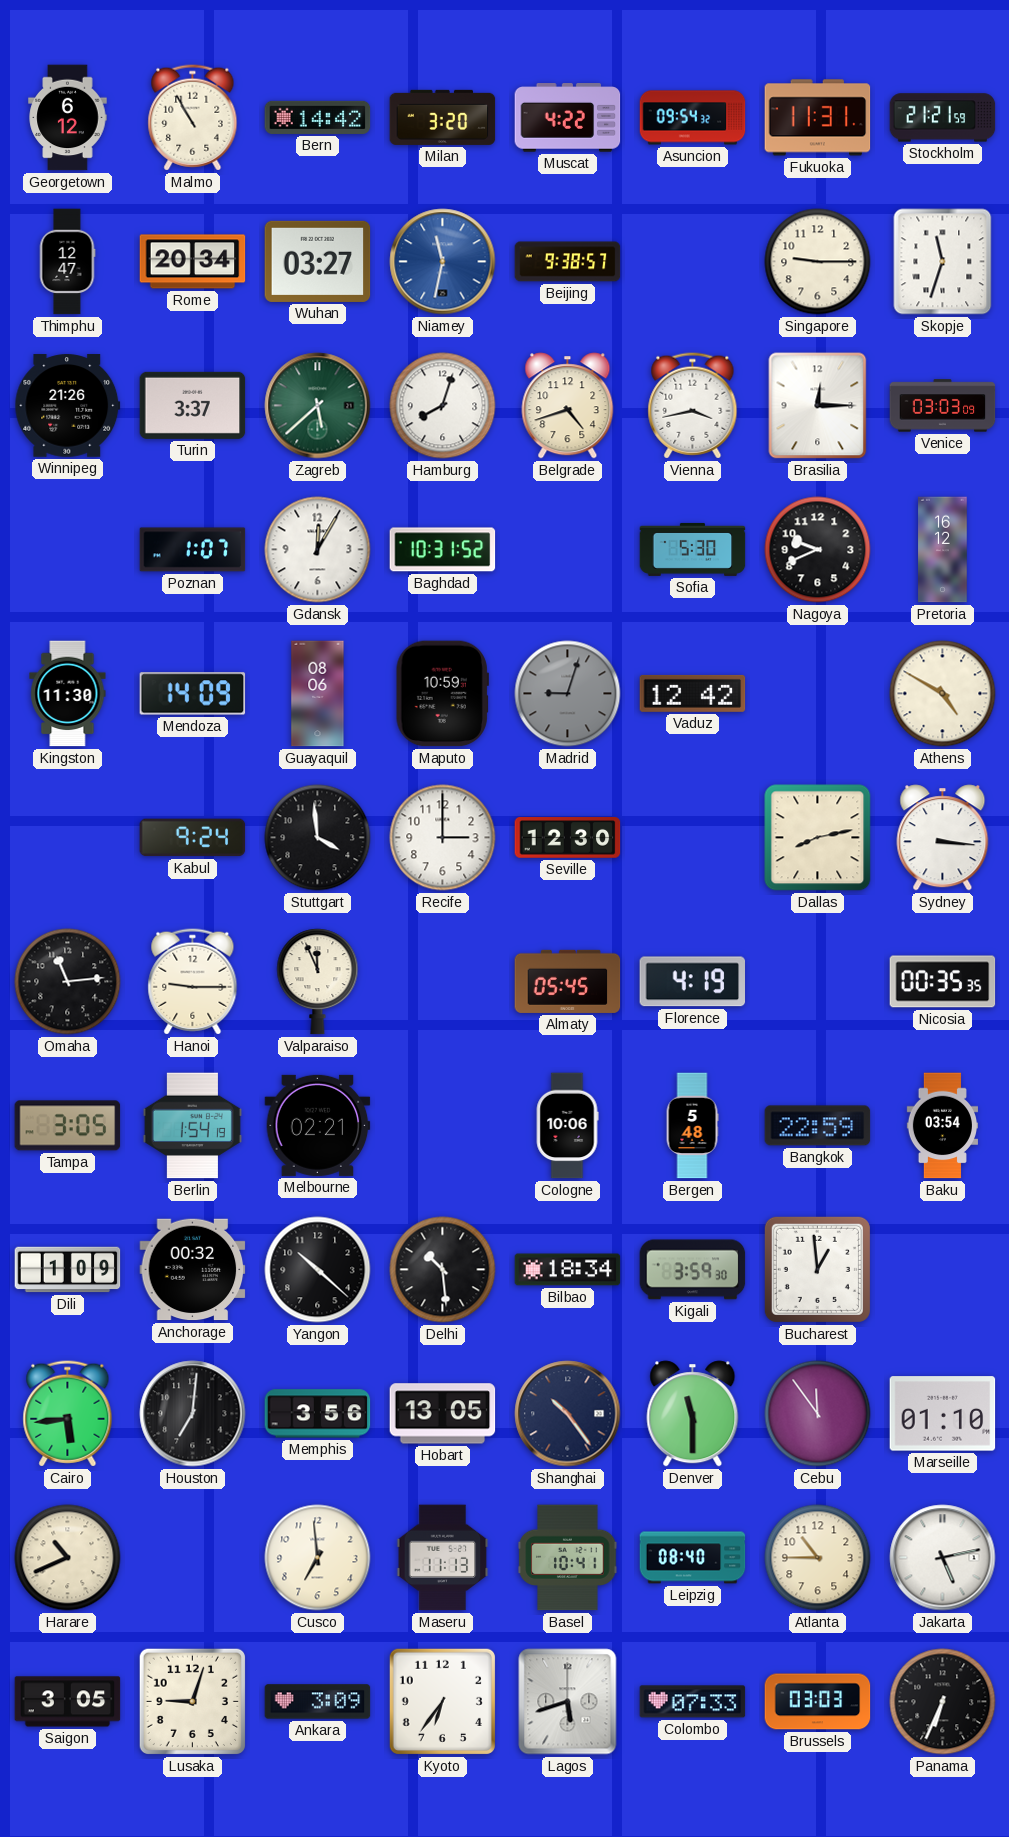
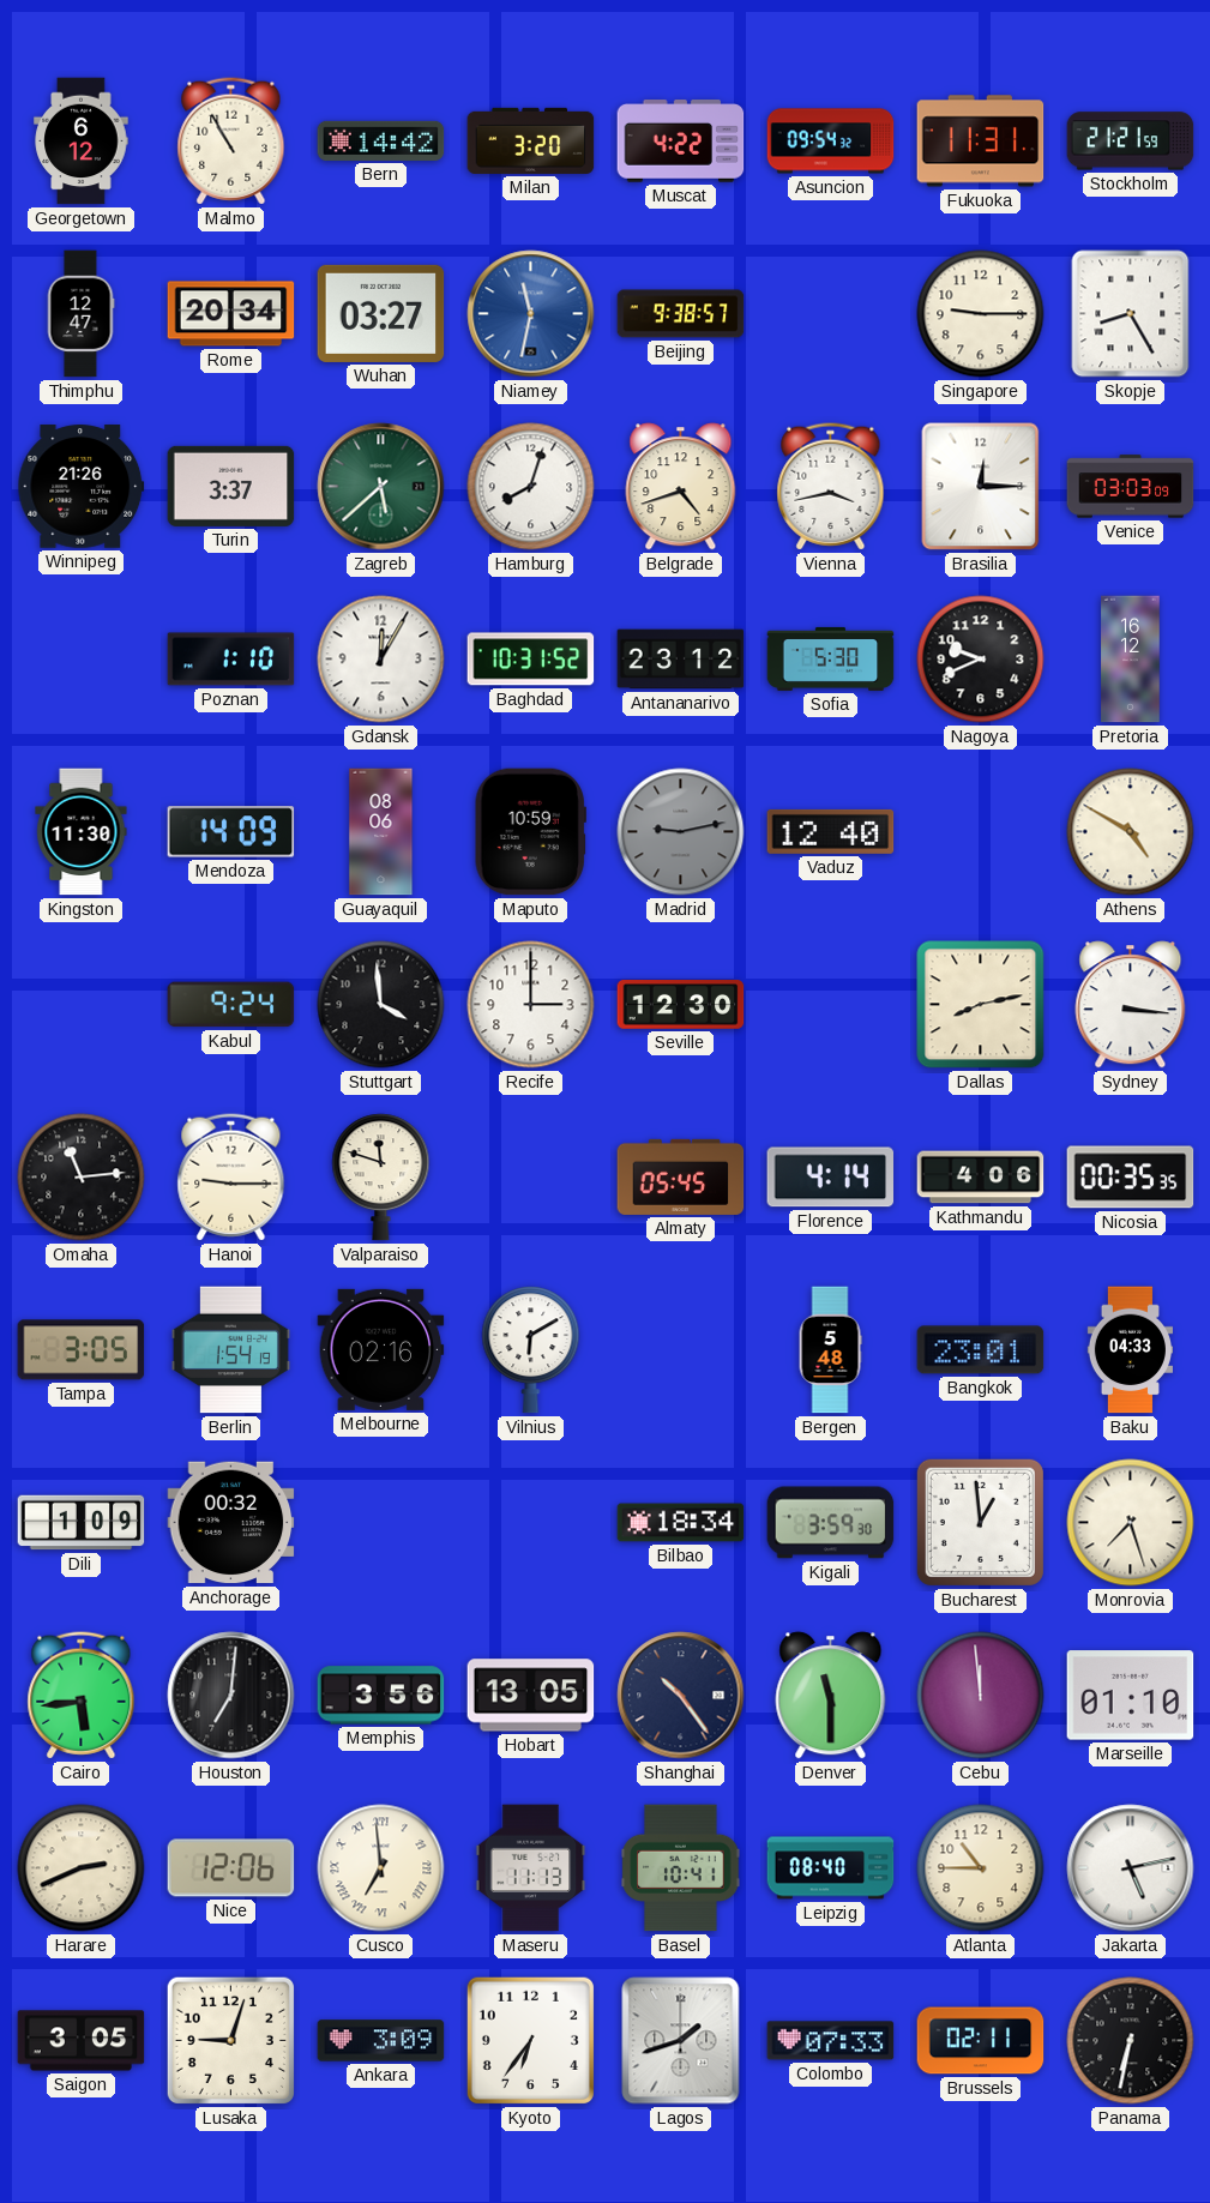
Skopje: 11:33 -> 8:25 (1131, 314)
Poznan: 1:07 -> 1:10 (231, 660)
Antananarivo: none -> 23:12 (681, 660)
Madrid: 9:03 -> 9:13 (681, 832)
Vaduz: 12:42 -> 12:40 (831, 831)
Valparaiso: 11:56 -> 11:48 (381, 1178)
Florence: 4:19 -> 4:14 (831, 1178)
Kathmandu: none -> 4:06 (981, 1178)
Melbourne: 02:21 -> 02:16 (381, 1349)
Vilnius: none -> 6:10 (531, 1350)
Cologne: 10:06 -> none (567, 1126)
Bangkok: 22:59 -> 23:01 (981, 1350)
Baku: 03:54 -> 04:33 (1130, 1350)
Yangon: 10:22 -> none (318, 1270)
Delhi: 10:29 -> none (443, 1270)
Monrovia: none -> 7:27 (1131, 1523)
Cebu: 11:54 -> 11:59 (981, 1696)
Harare: 10:41 -> 2:41 (82, 1868)
Nice: none -> 12:06 (231, 1868)
Cusco numerals: Arabic -> Roman (381, 1868)
Lagos: 5:42 -> 1:42 (681, 2041)
Brussels: 03:03 -> 02:11 (981, 2041)
Panama: 6:34 -> 6:32 (1131, 2041)
